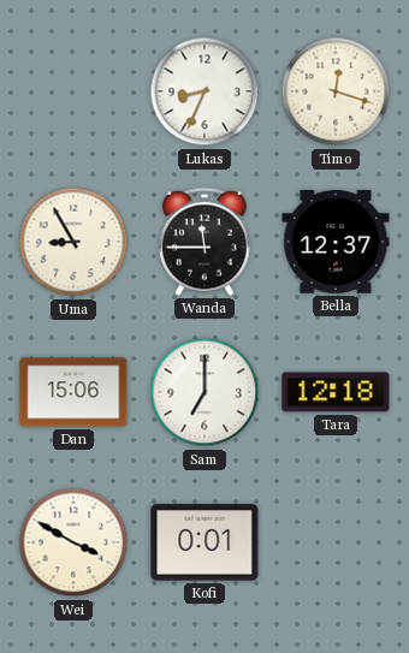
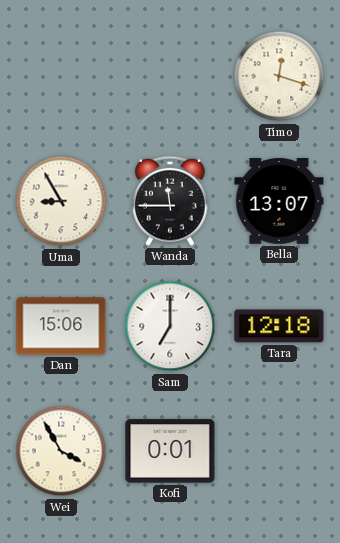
Lukas: 8:34 -> none (204, 91)
Bella: 12:37 -> 13:07 (279, 201)
Wei: 3:50 -> 3:55 (61, 451)
